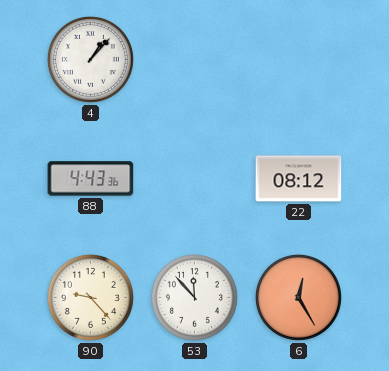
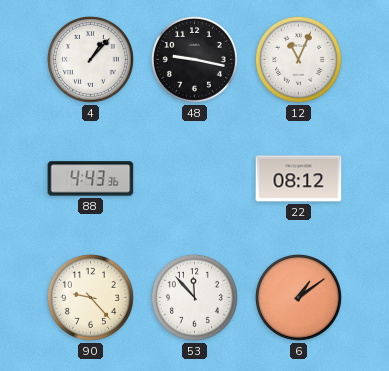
48: none -> 9:17 (194, 59)
12: none -> 11:04 (298, 59)
6: 12:25 -> 1:09 (298, 297)
